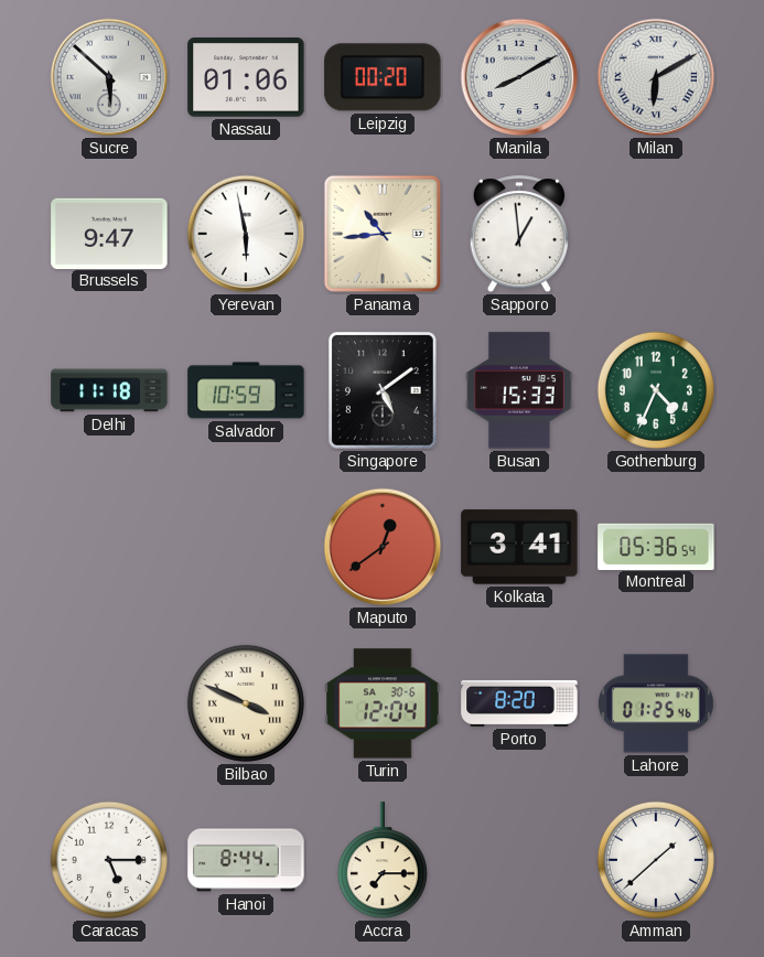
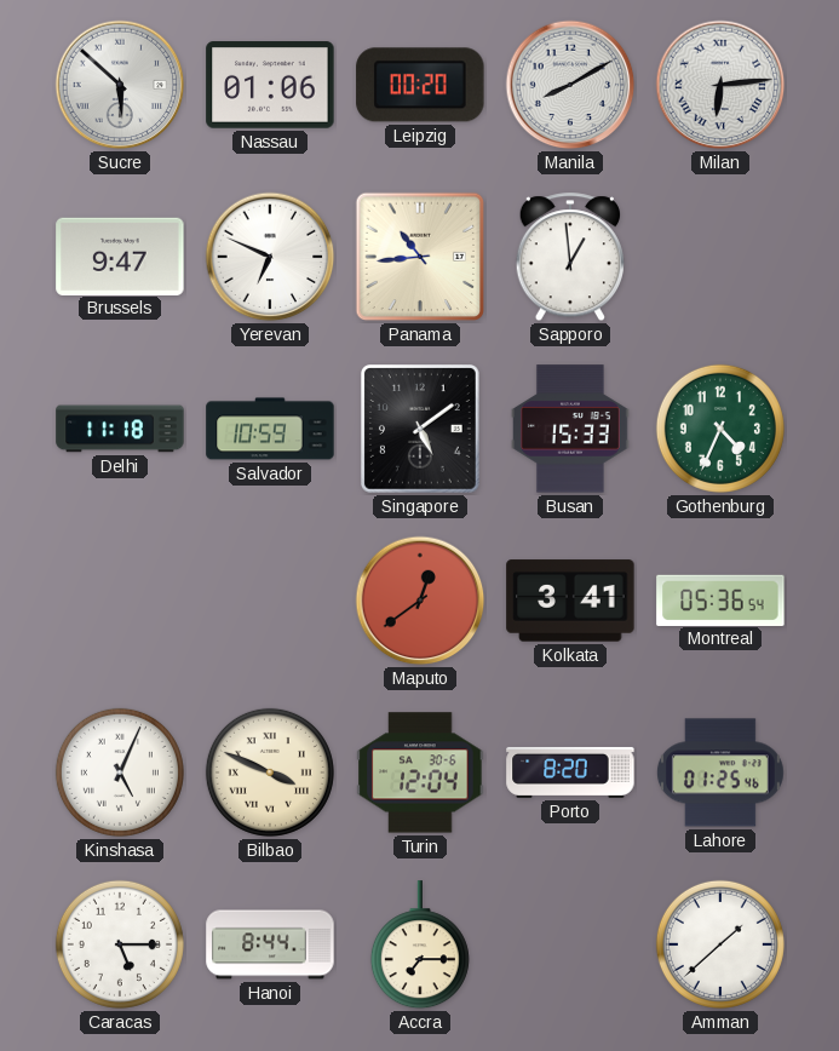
Milan: 6:10 -> 6:14 (720, 85)
Yerevan: 5:58 -> 6:49 (270, 257)
Kinshasa: none -> 5:04 (120, 773)
